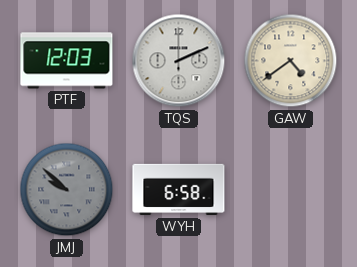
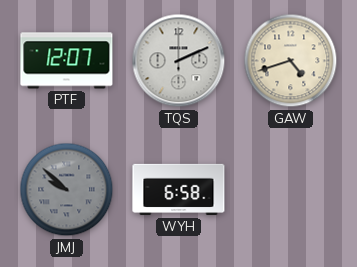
PTF: 12:03 -> 12:07 (67, 61)
GAW: 4:39 -> 4:42 (291, 61)
